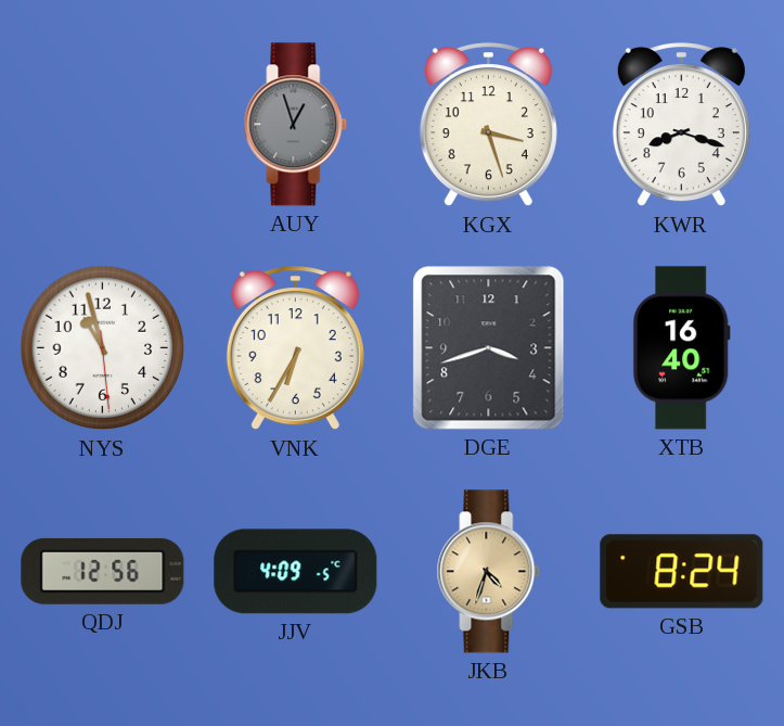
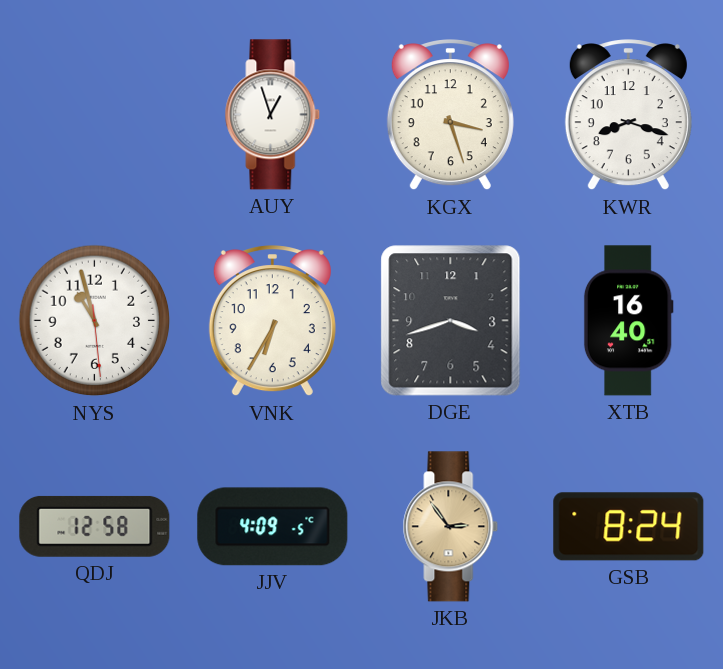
AUY dial: grey -> white (273, 115)
QDJ: 12:56 -> 12:58 (95, 526)
JKB: 4:33 -> 2:54 (451, 527)
